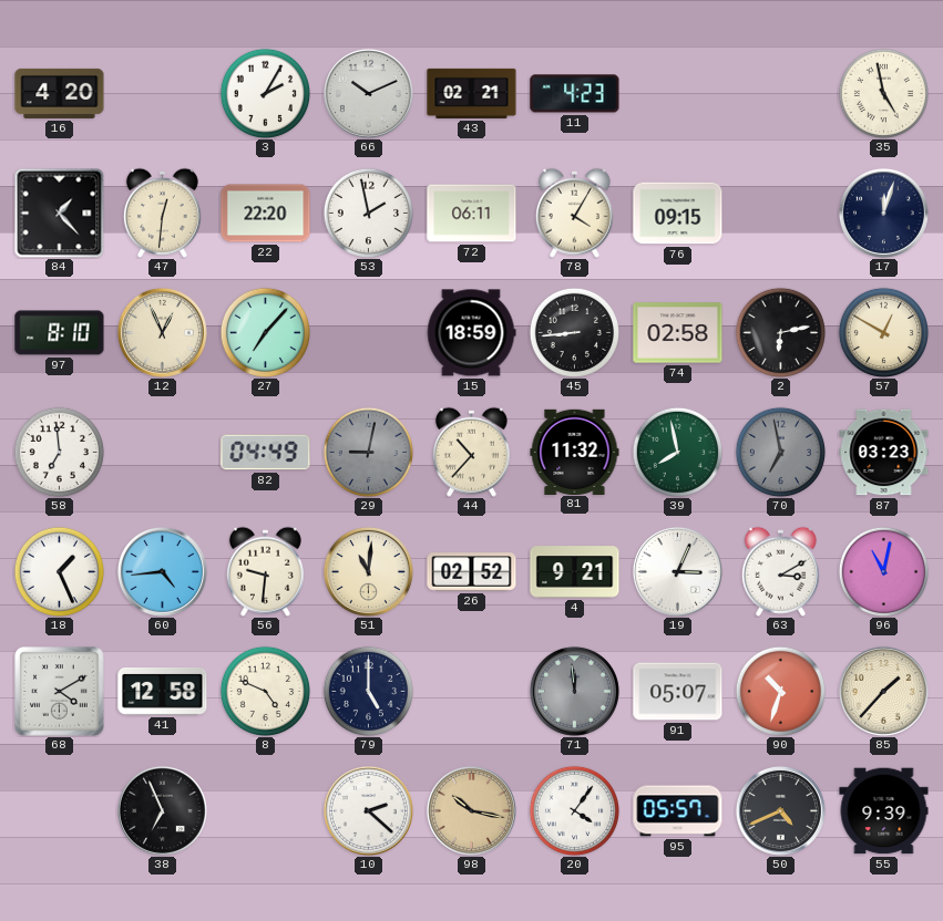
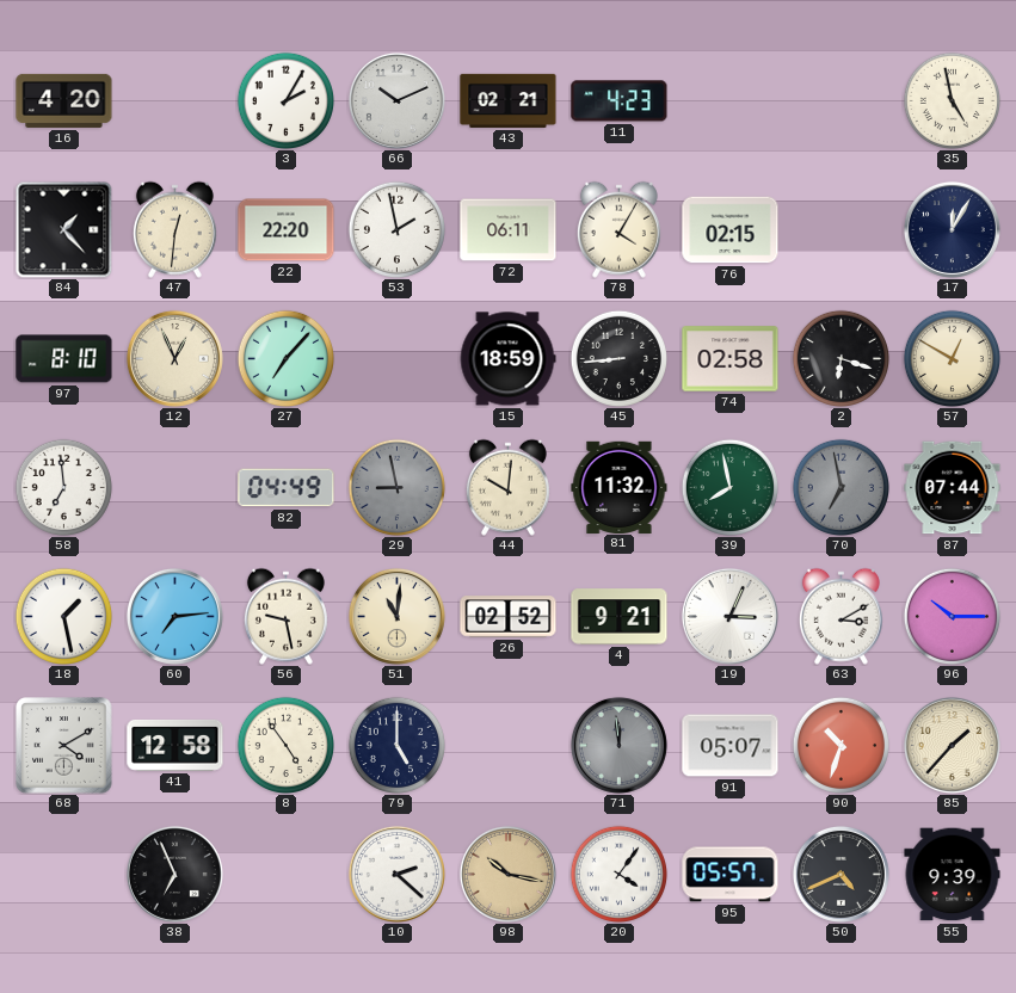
76: 09:15 -> 02:15 (731, 230)
17: 12:03 -> 12:05 (952, 229)
2: 6:13 -> 6:18 (840, 358)
29: 9:02 -> 8:58 (396, 487)
44: 10:37 -> 10:01 (507, 487)
87: 03:23 -> 07:44 (953, 488)
18: 1:26 -> 1:28 (63, 616)
60: 4:44 -> 7:14 (174, 616)
56: 9:31 -> 9:28 (285, 616)
96: 11:02 -> 10:15 (952, 616)
8: 4:49 -> 4:54 (285, 745)
